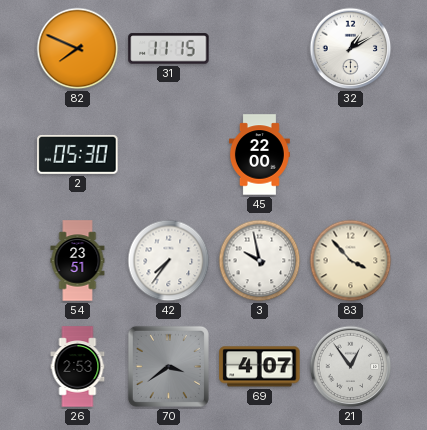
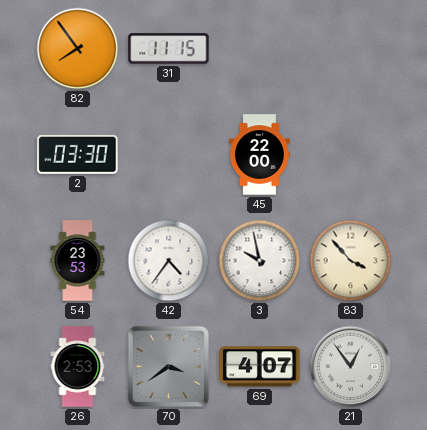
82: 7:49 -> 7:54 (78, 49)
32: 1:10 -> none (351, 49)
2: 05:30 -> 03:30 (78, 154)
54: 23:51 -> 23:53 (78, 261)
42: 7:36 -> 4:36 (169, 261)
